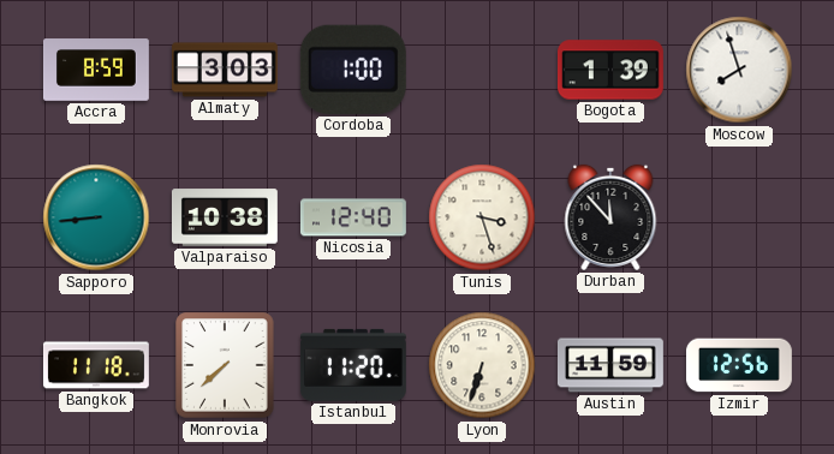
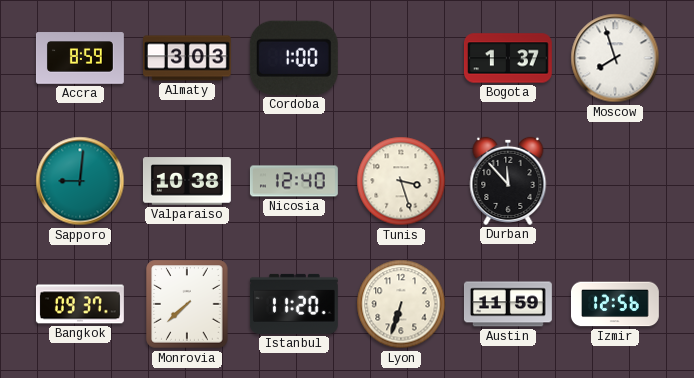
Bogota: 1:39 -> 1:37 (508, 58)
Sapporo: 8:44 -> 9:01 (80, 181)
Bangkok: 11:18 -> 09:37 (80, 304)
